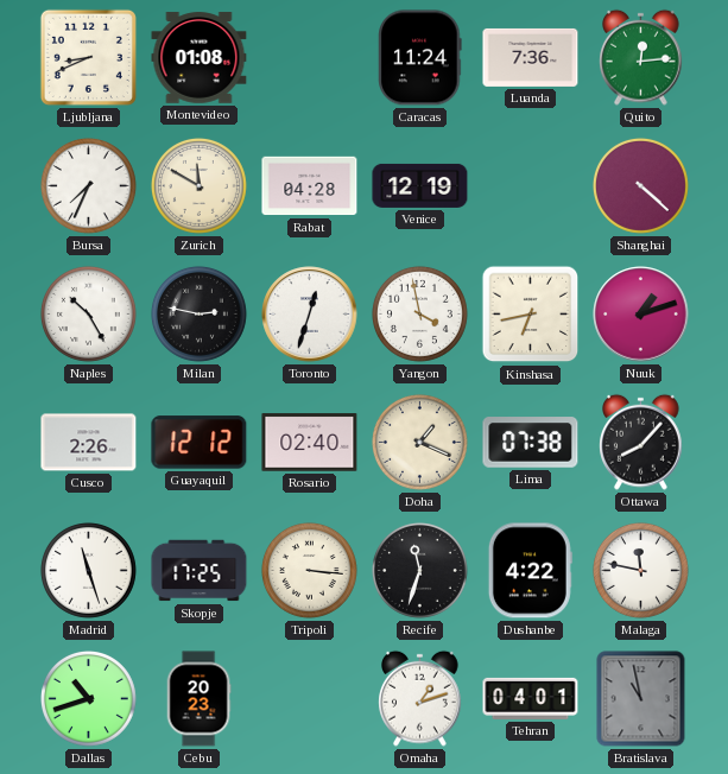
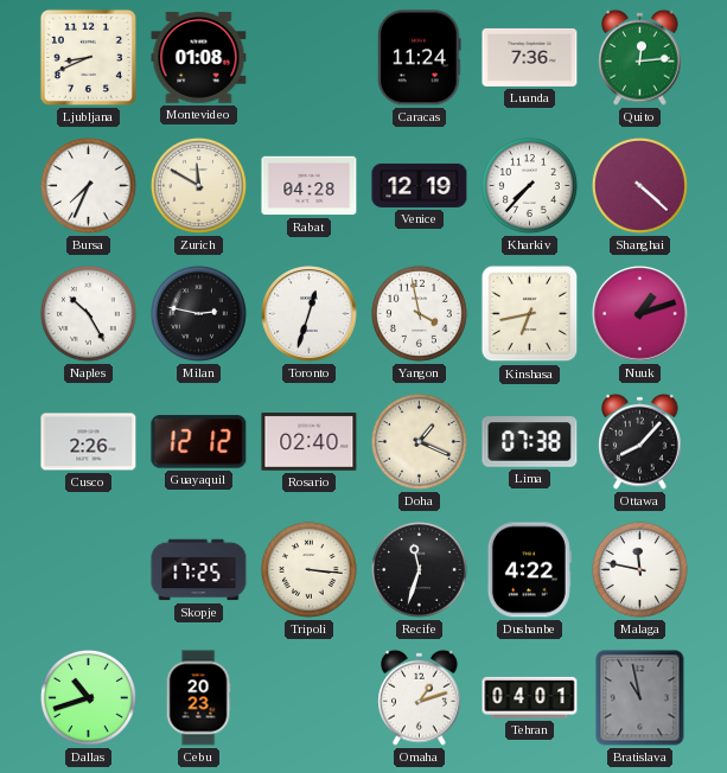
Kharkiv: none -> 7:37 (529, 185)
Madrid: 11:27 -> none (88, 570)
